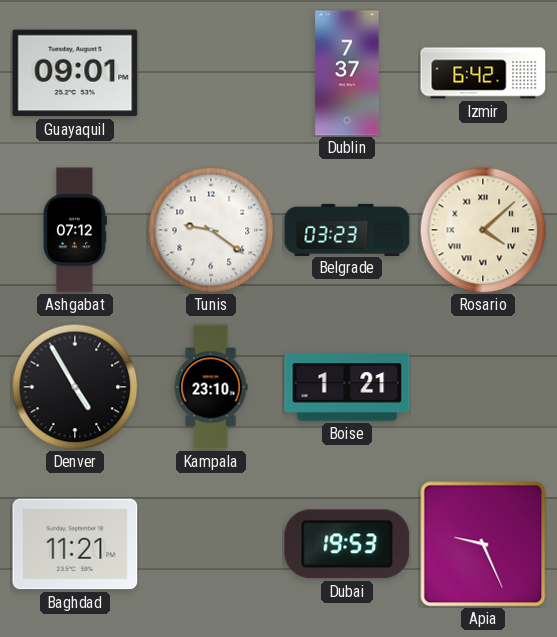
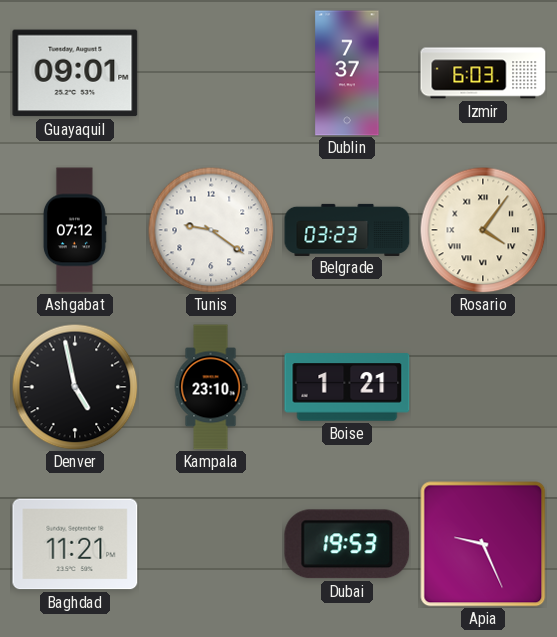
Izmir: 6:42 -> 6:03 (483, 73)
Rosario: 4:08 -> 4:06 (483, 230)
Denver: 4:55 -> 4:58 (75, 387)
